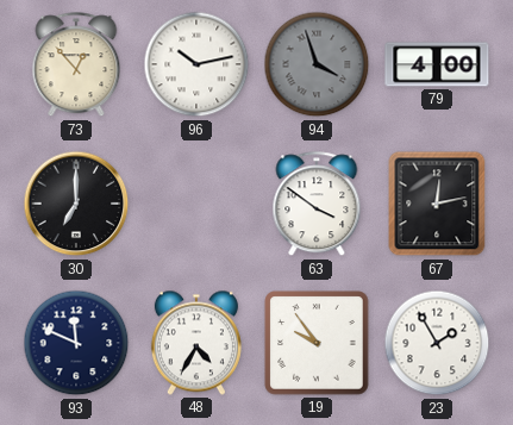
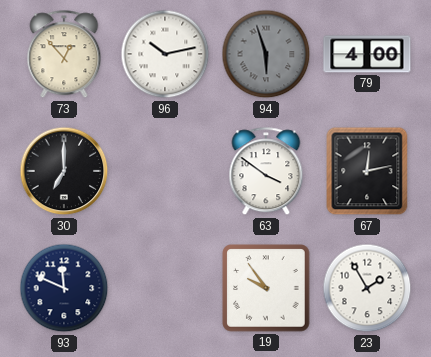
94: 3:57 -> 5:57 (266, 54)
48: 4:35 -> none (196, 343)
